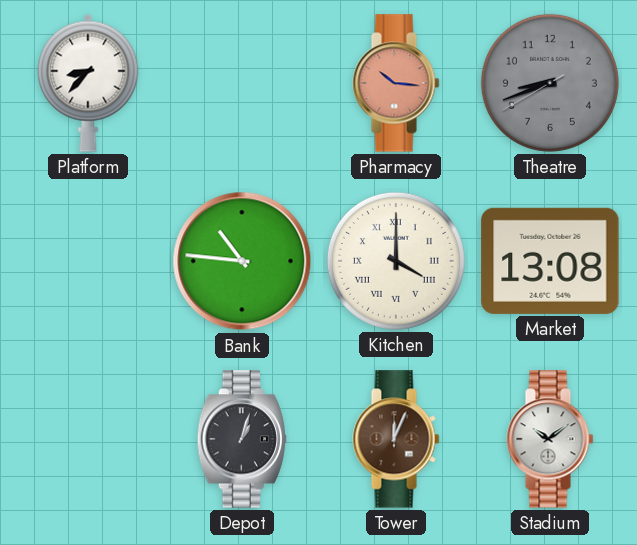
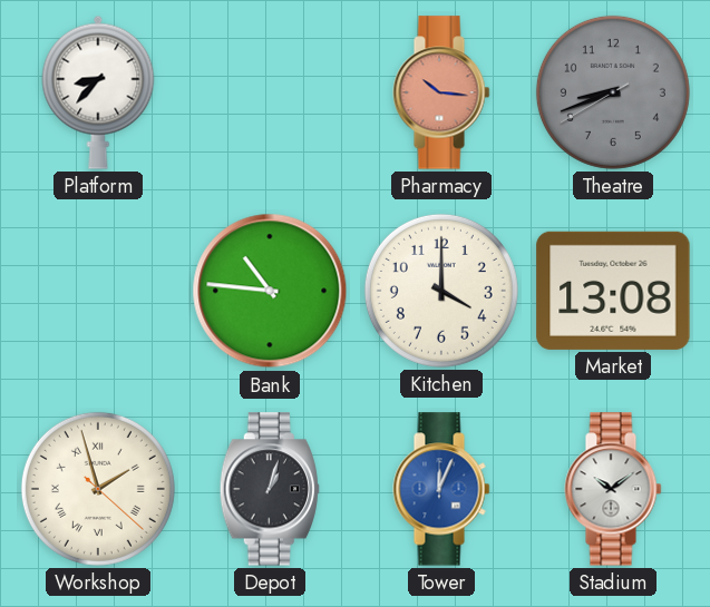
Kitchen numerals: Roman -> Arabic (441, 291)
Workshop: none -> 1:57 (98, 489)
Tower dial: brown -> blue (441, 489)
